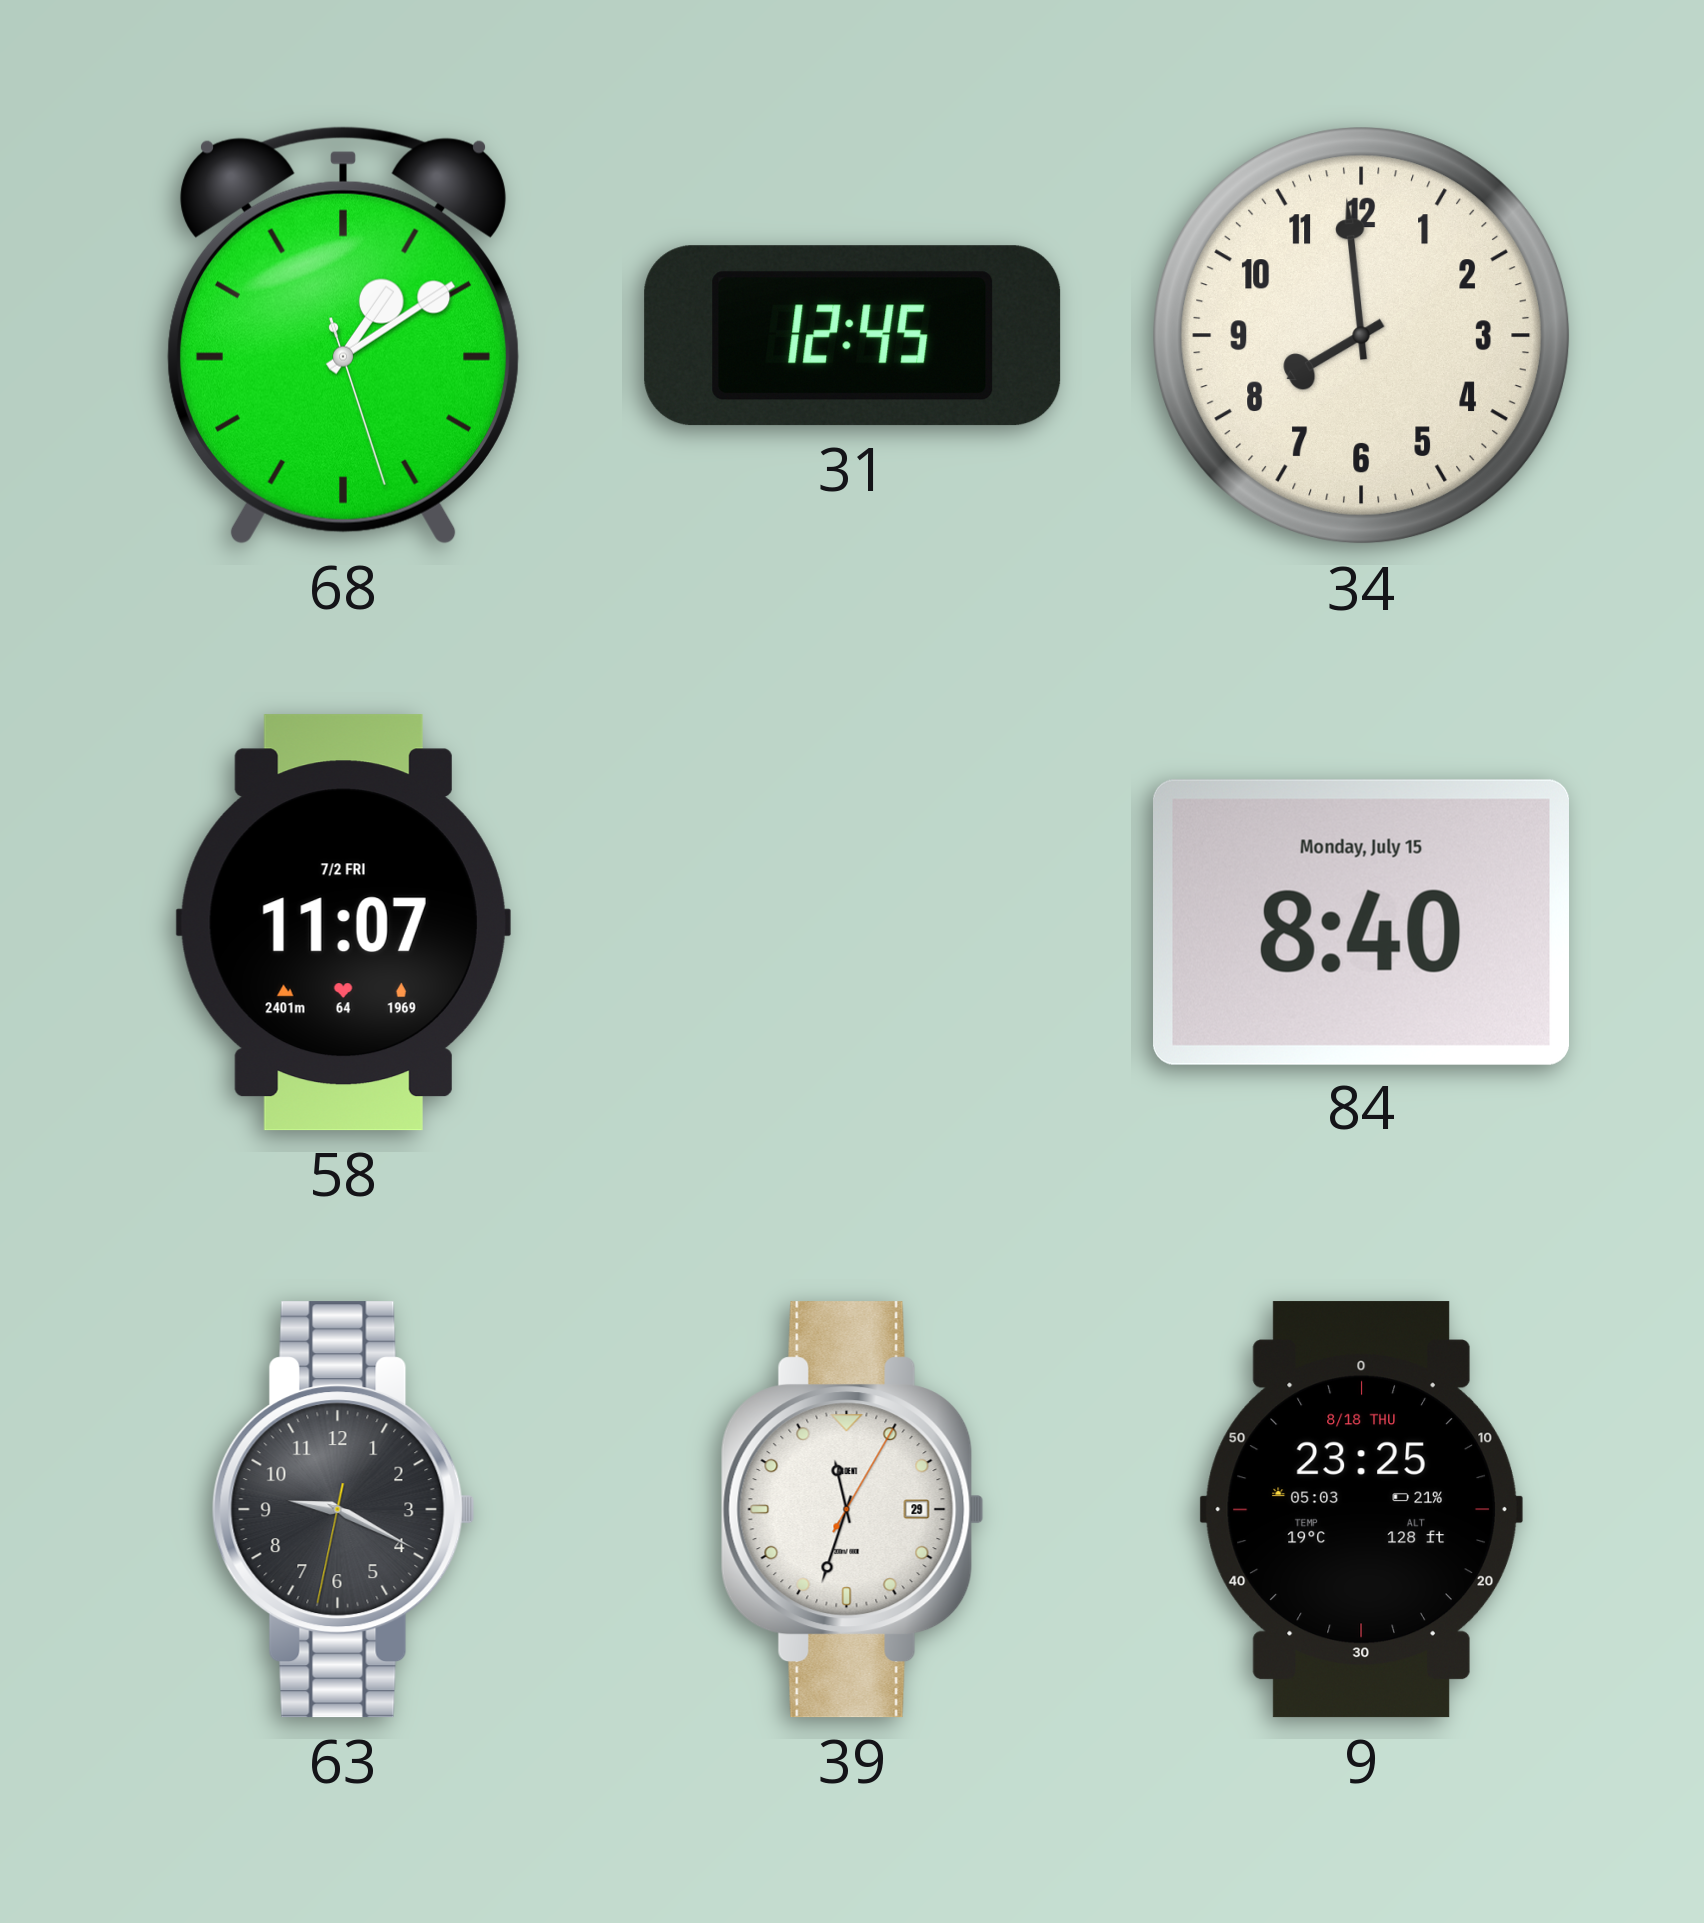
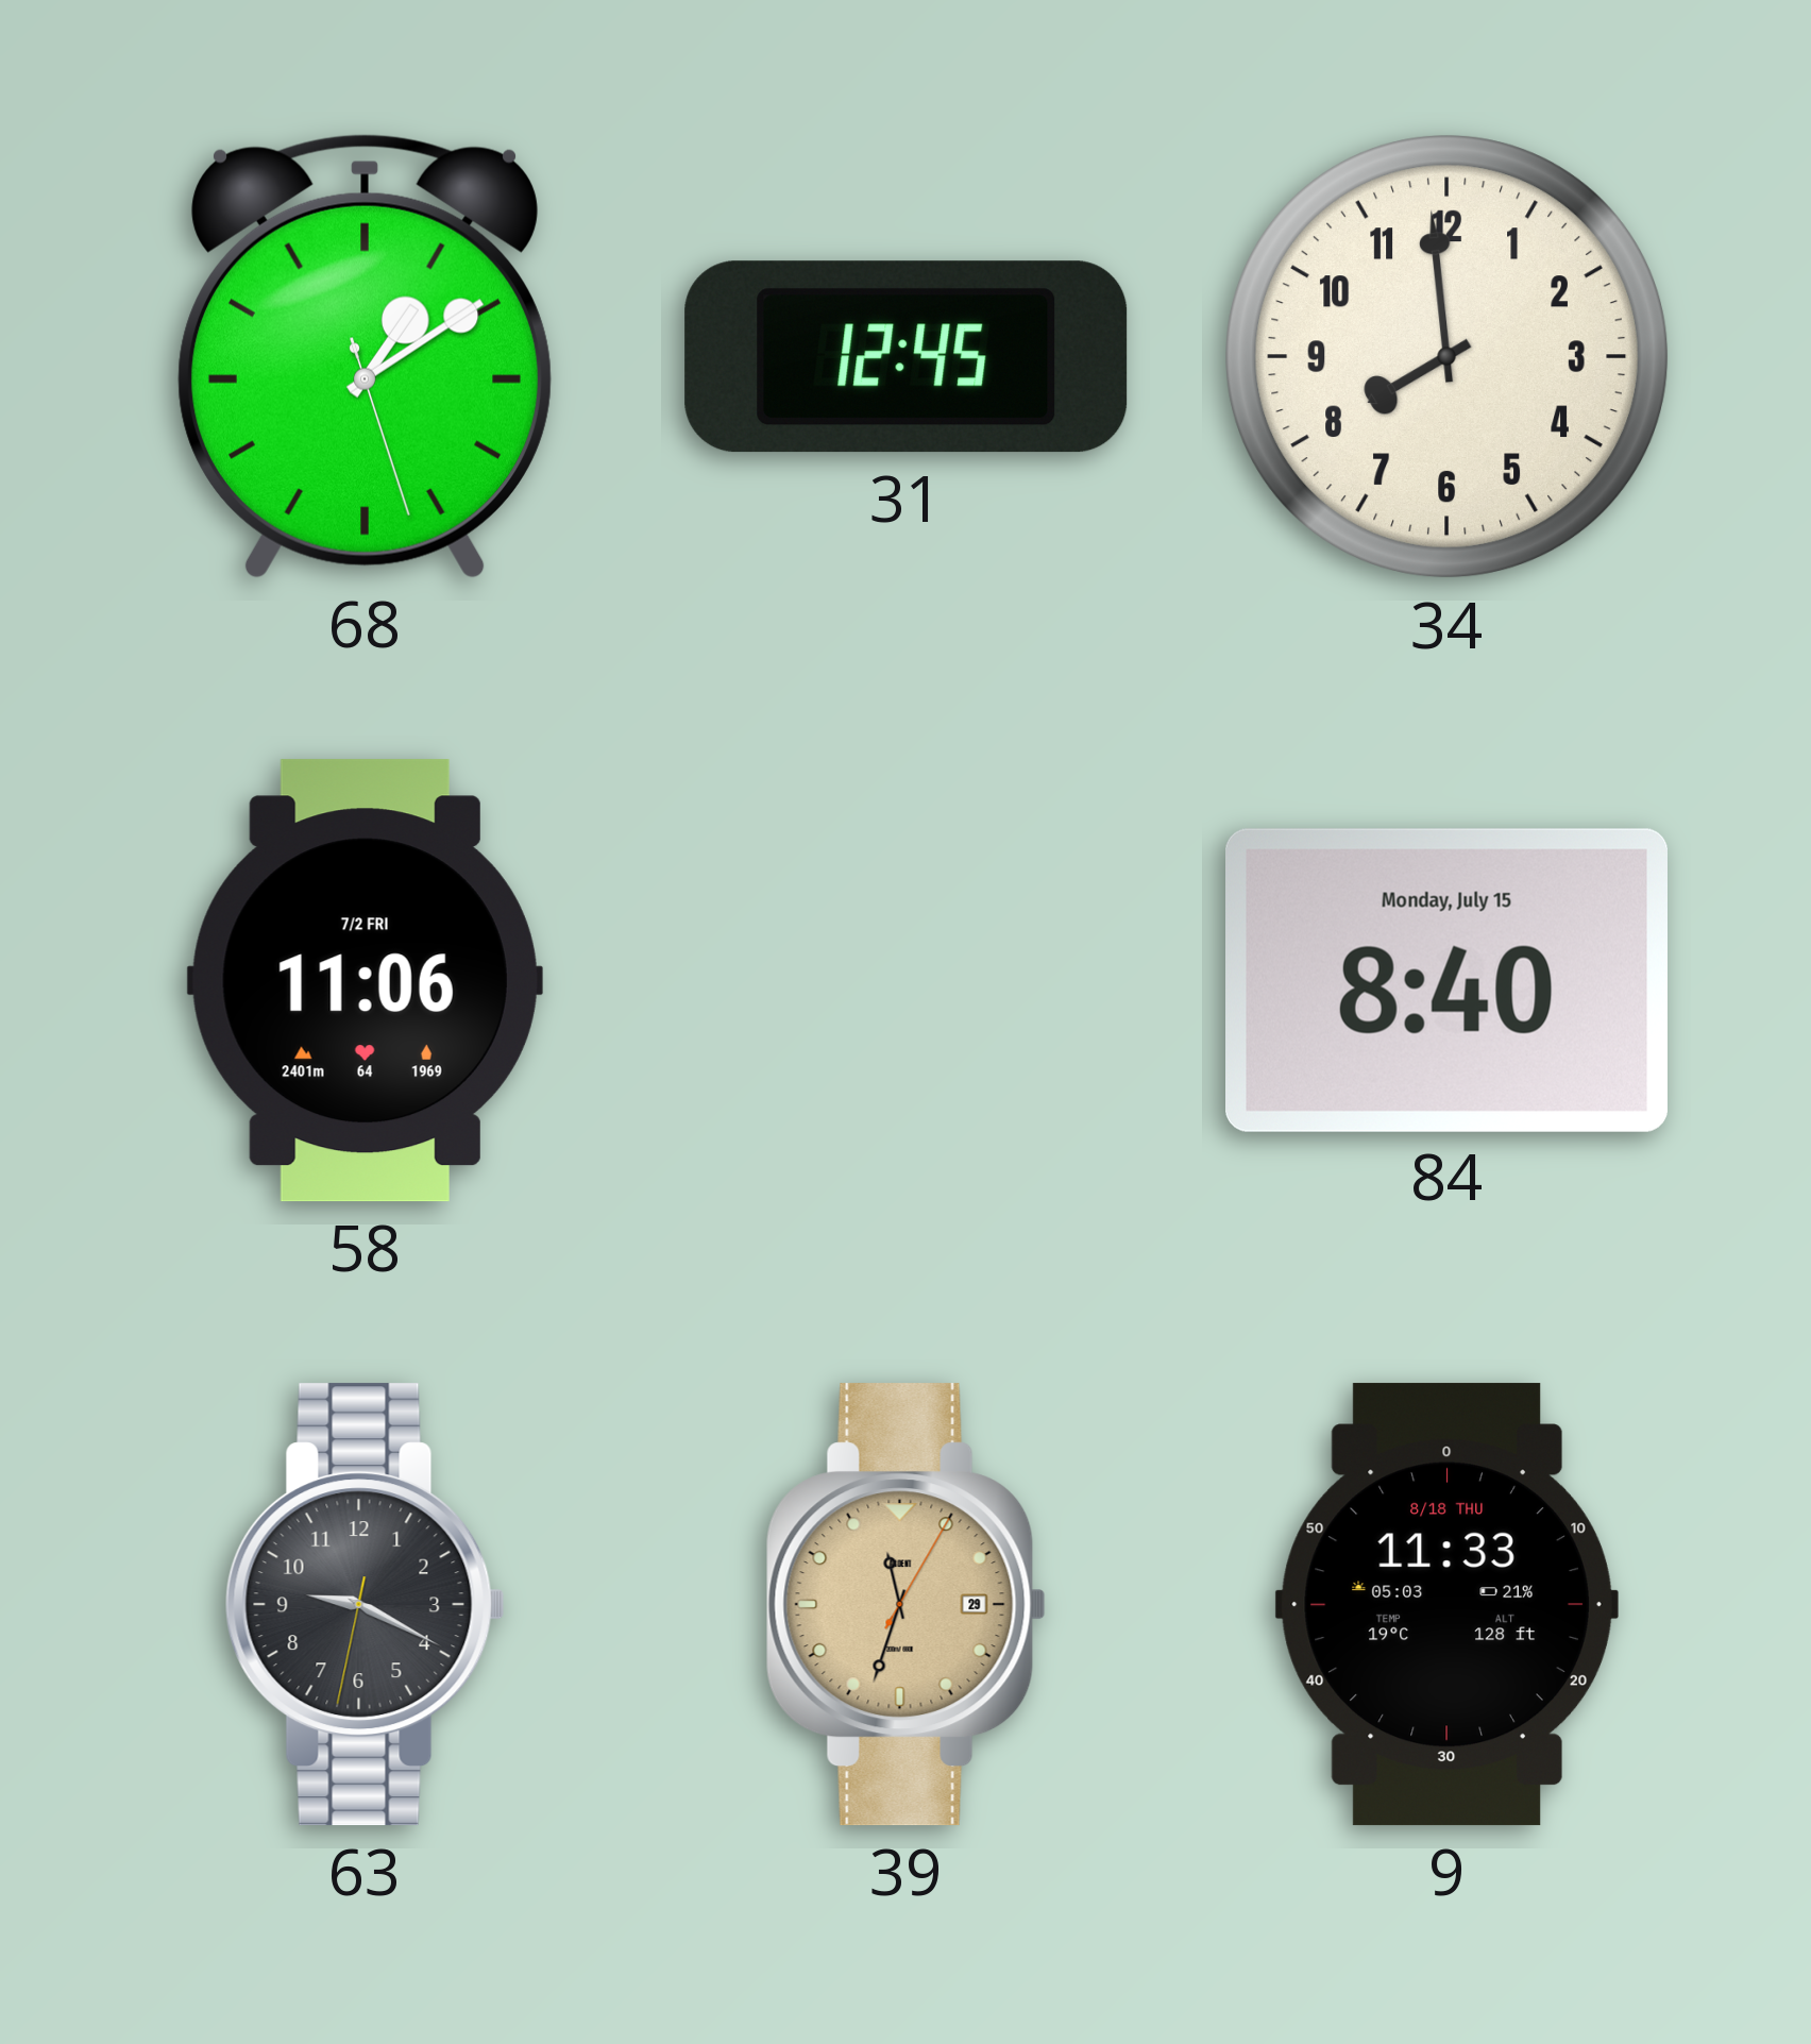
58: 11:07 -> 11:06 (365, 981)
39 dial: white -> champagne (905, 1605)
9: 23:25 -> 11:33 (1446, 1605)
